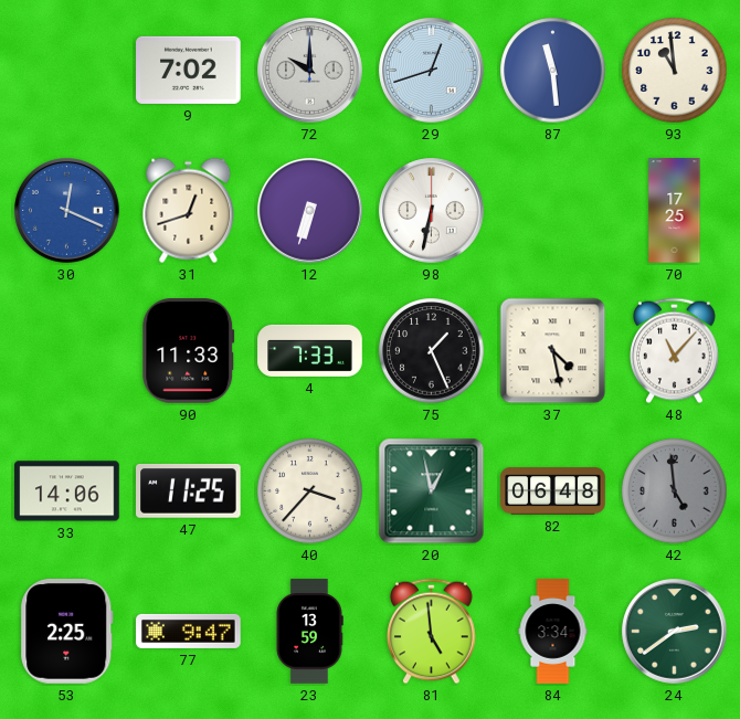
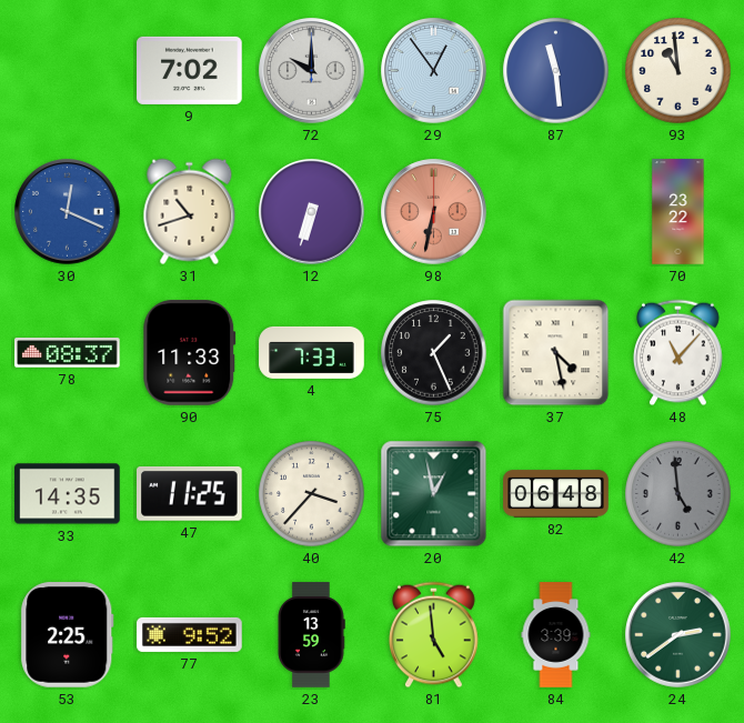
29: 12:42 -> 12:54 (434, 71)
31: 12:42 -> 10:42 (190, 212)
98 dial: white -> salmon (434, 212)
70: 17:25 -> 23:22 (678, 212)
78: none -> 08:37 (68, 353)
33: 14:06 -> 14:35 (68, 494)
77: 9:47 -> 9:52 (190, 634)
84: 3:34 -> 3:39 (556, 635)
